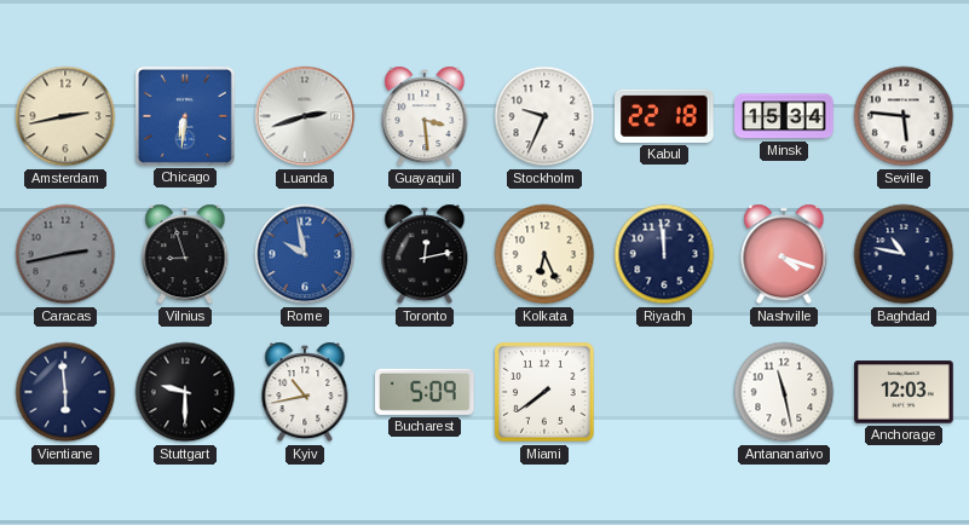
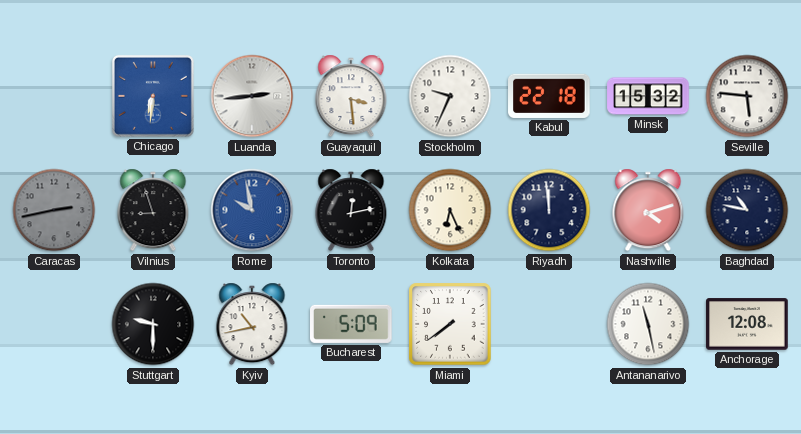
Amsterdam: 2:43 -> none (65, 116)
Luanda: 2:42 -> 2:44 (252, 96)
Minsk: 15:34 -> 15:32 (648, 96)
Nashville: 4:18 -> 4:12 (648, 210)
Vientiane: 5:59 -> none (65, 392)
Anchorage: 12:03 -> 12:08 (747, 324)
